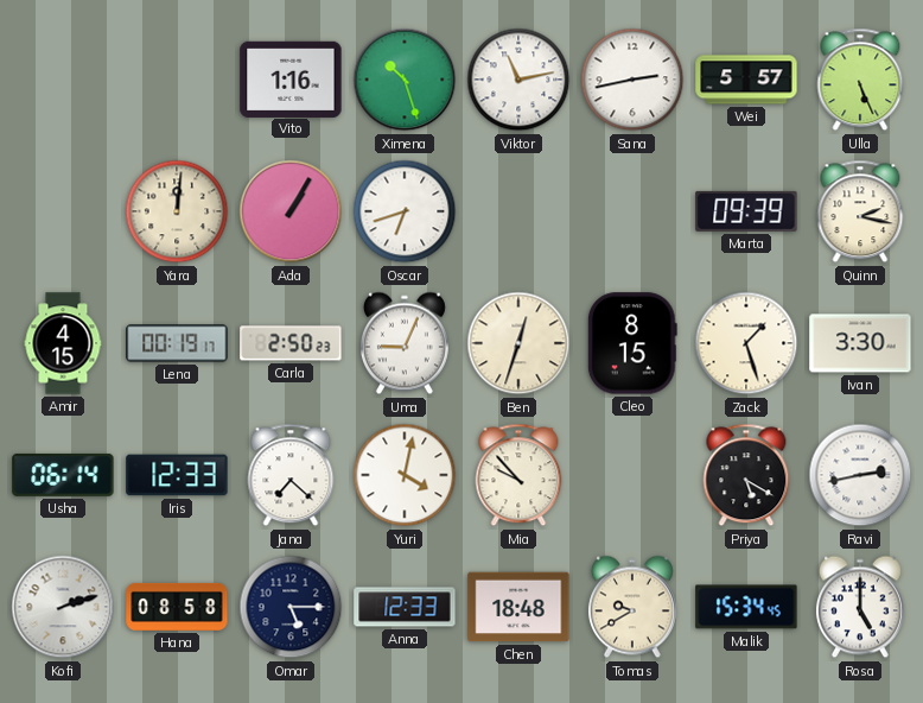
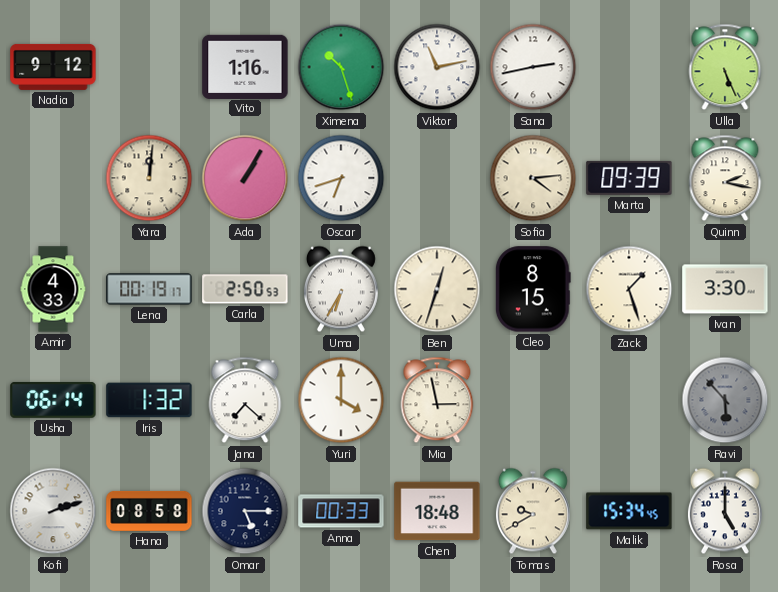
Nadia: none -> 9:12 (53, 67)
Wei: 5:57 -> none (746, 80)
Sofia: none -> 4:14 (533, 178)
Amir: 4:15 -> 4:33 (53, 289)
Carla: 2:50:23 -> 2:50:53 (245, 289)
Uma: 9:04 -> 6:35 (341, 289)
Iris: 12:33 -> 1:32 (149, 400)
Yuri: 4:02 -> 4:00 (341, 400)
Mia: 9:53 -> 2:58 (437, 400)
Priya: 5:20 -> none (746, 475)
Ravi: 2:43 -> 5:53 (725, 400)
Ravi dial: white -> grey (725, 400)
Anna: 12:33 -> 00:33 (341, 511)
